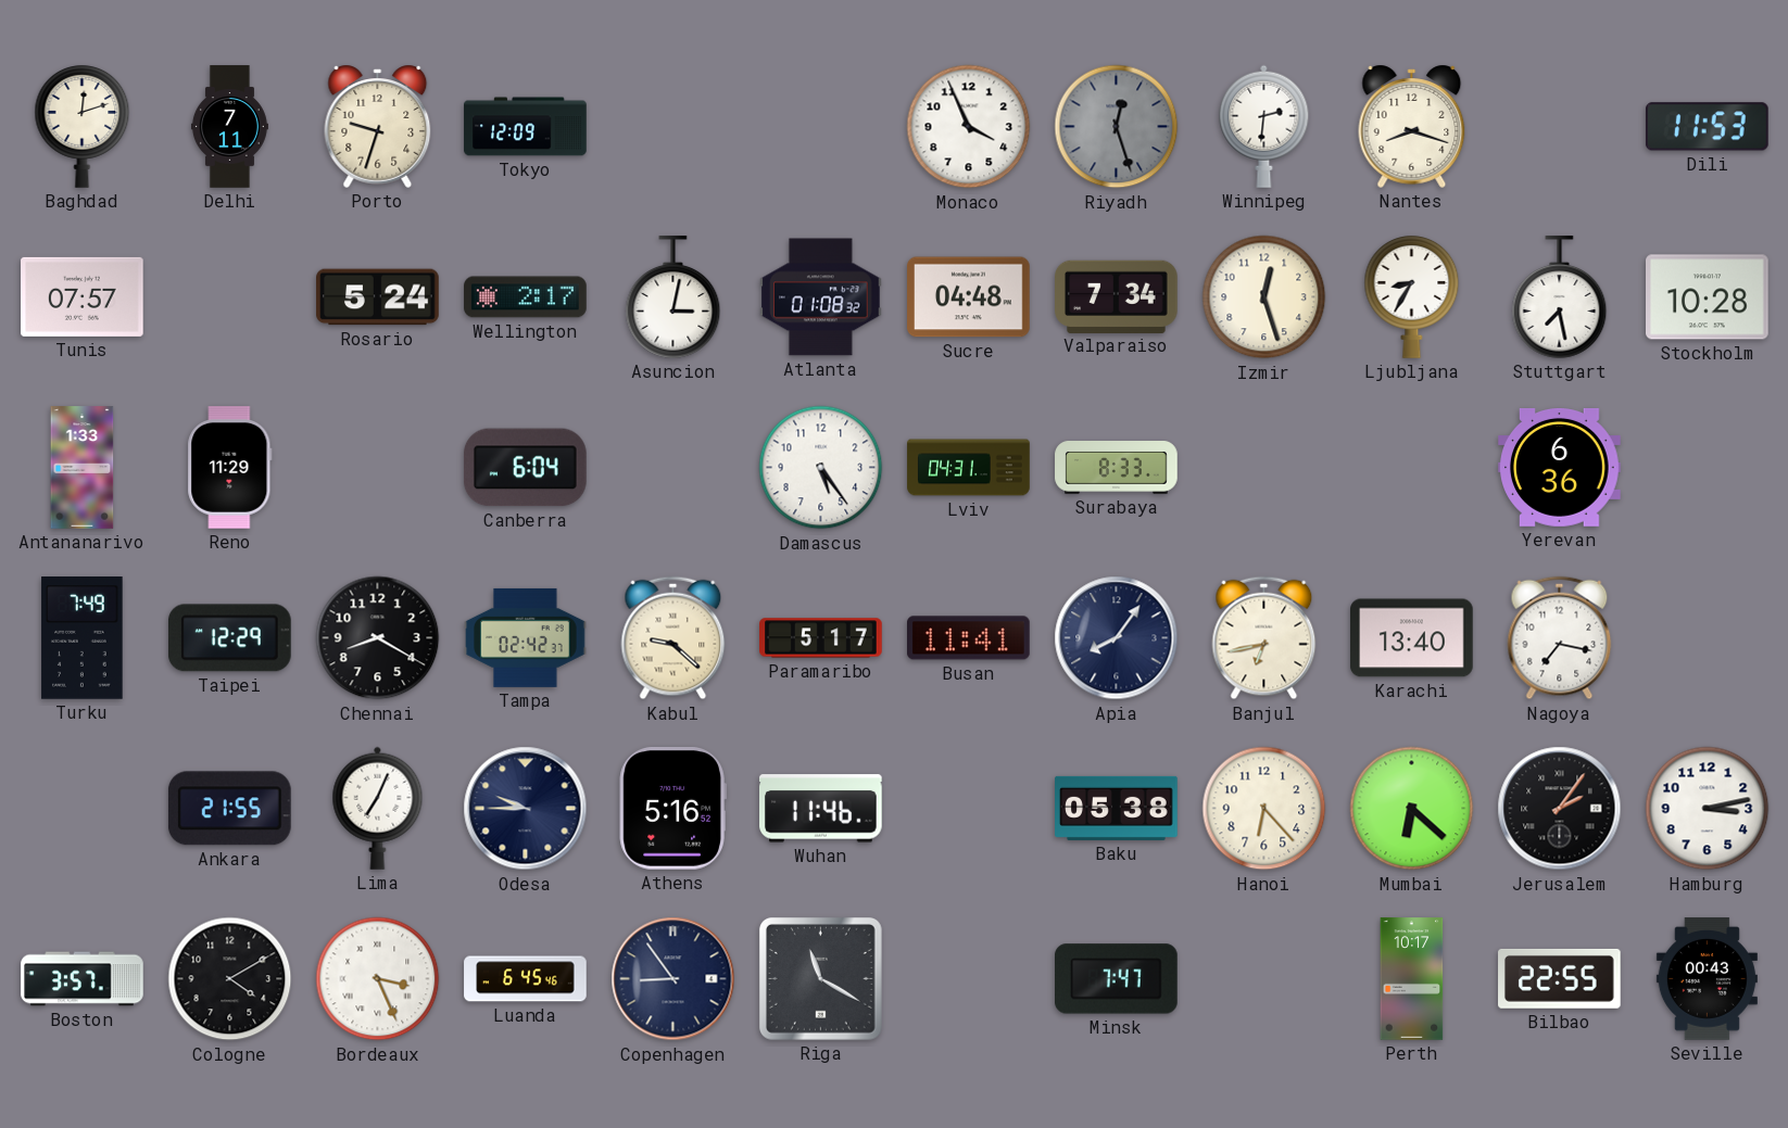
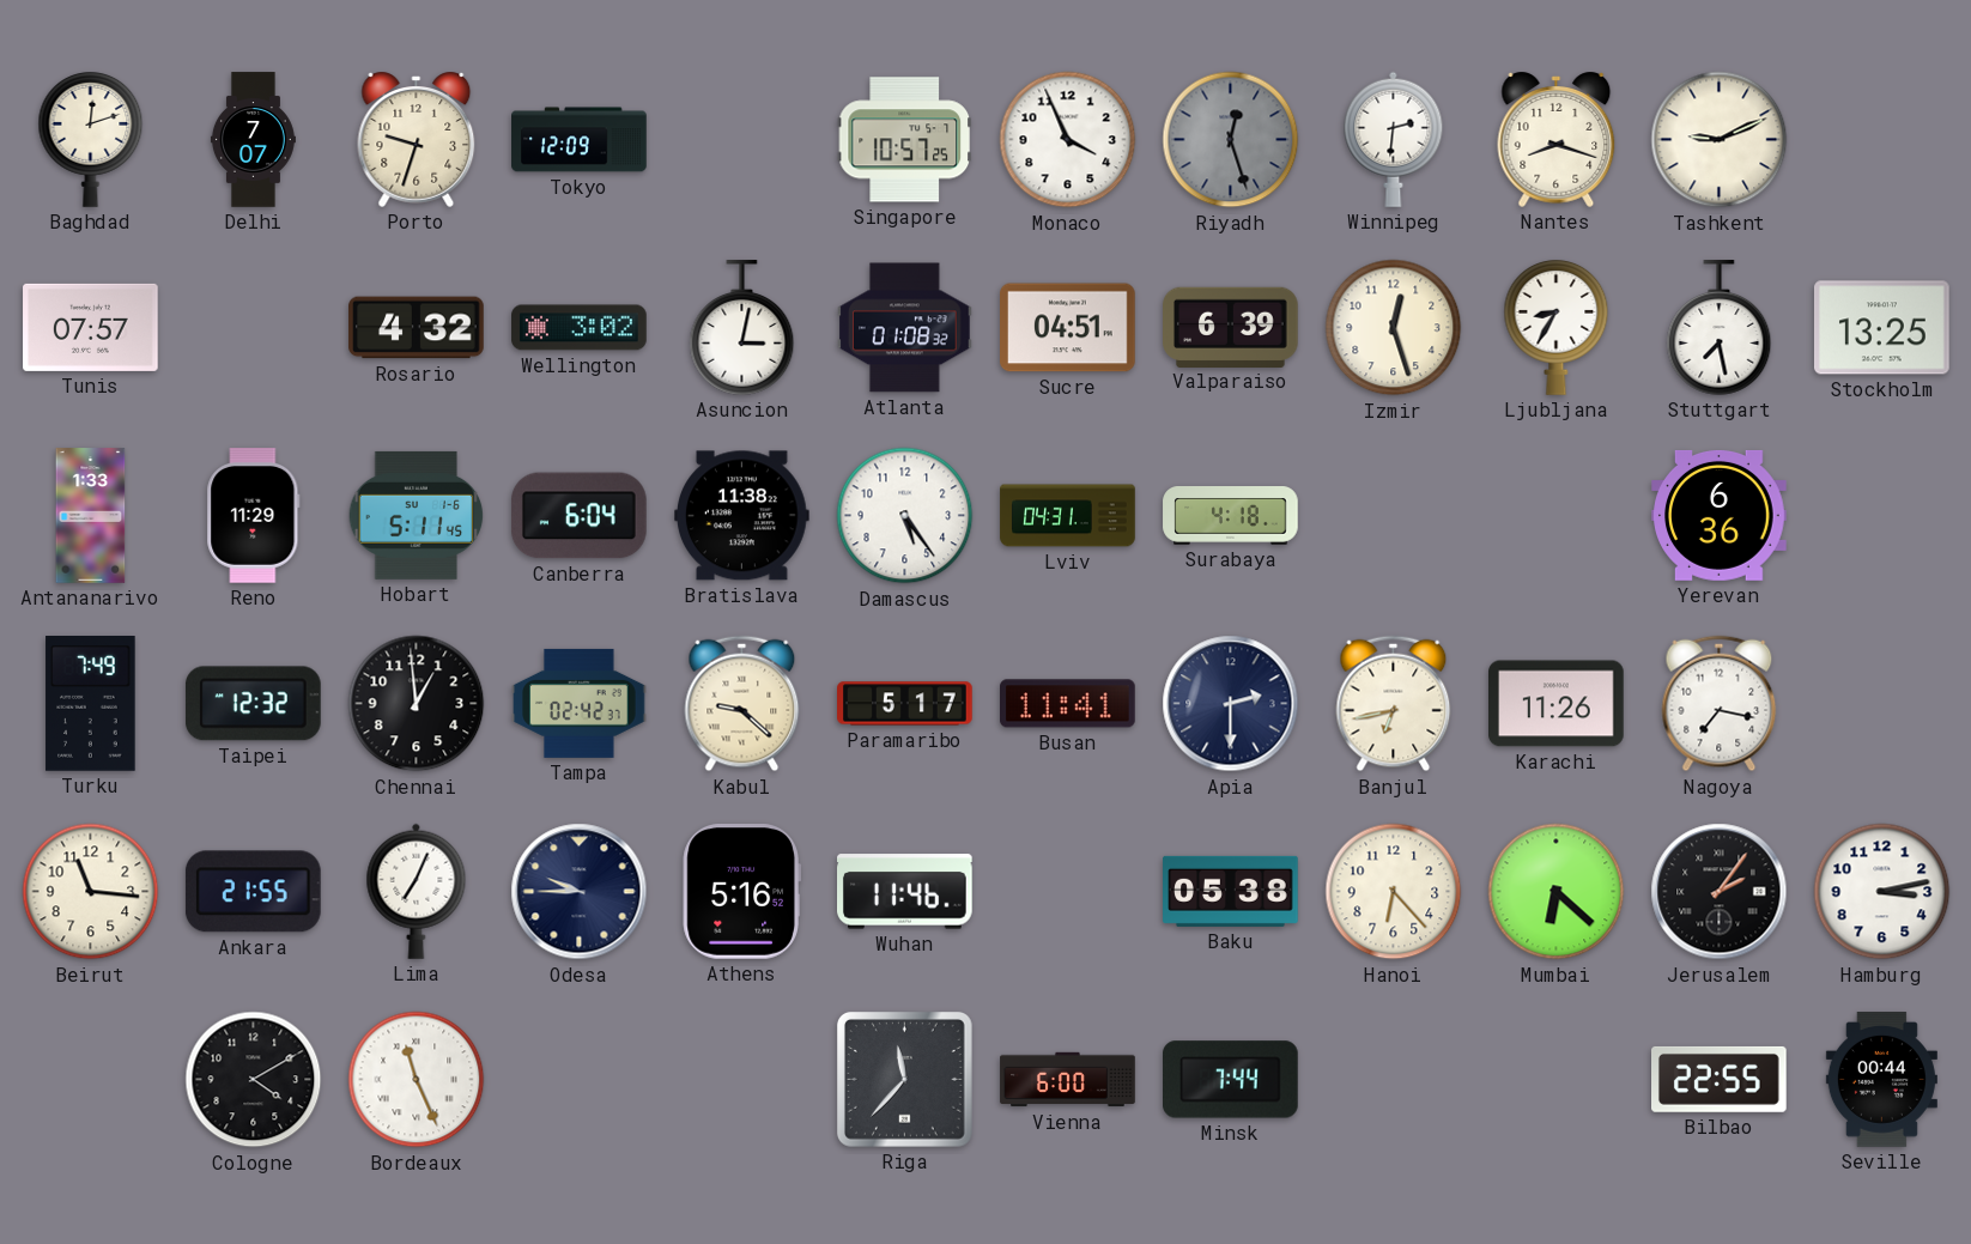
Delhi: 7:11 -> 7:07 (253, 140)
Singapore: none -> 10:57 (904, 140)
Tashkent: none -> 9:11 (1720, 140)
Dili: 11:53 -> none (1707, 127)
Rosario: 5:24 -> 4:32 (417, 328)
Wellington: 2:17 -> 3:02 (580, 328)
Sucre: 04:48 -> 04:51 (1068, 328)
Valparaiso: 7:34 -> 6:39 (1231, 327)
Stockholm: 10:28 -> 13:25 (1882, 328)
Hobart: none -> 5:11 (417, 515)
Bratislava: none -> 11:38 (742, 516)
Surabaya: 8:33 -> 4:18 (1231, 516)
Taipei: 12:29 -> 12:32 (253, 704)
Chennai: 8:20 -> 12:59 (417, 704)
Apia: 8:06 -> 2:30 (1231, 704)
Karachi: 13:40 -> 11:26 (1557, 704)
Beirut: none -> 11:16 (91, 892)
Boston: 3:57 -> none (83, 979)
Bordeaux: 3:26 -> 11:26 (417, 1080)
Luanda: 6:45 -> none (526, 979)
Copenhagen: 8:54 -> none (673, 979)
Riga: 11:20 -> 11:37 (904, 1079)
Vienna: none -> 6:00 (1068, 1080)
Minsk: 7:47 -> 7:44 (1231, 1080)
Perth: 10:17 -> none (1412, 979)
Seville: 00:43 -> 00:44 (1881, 1080)
